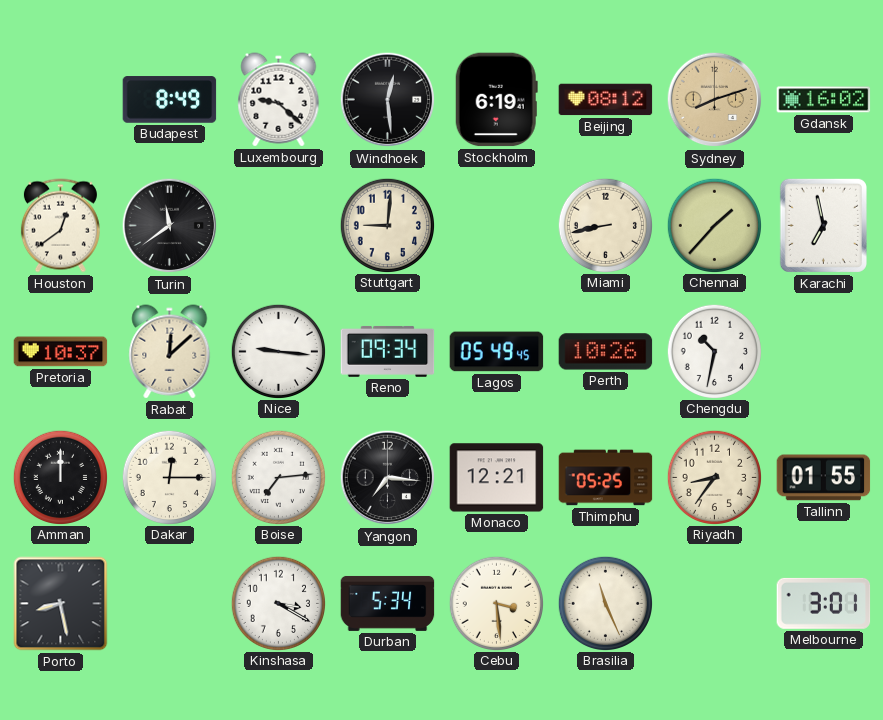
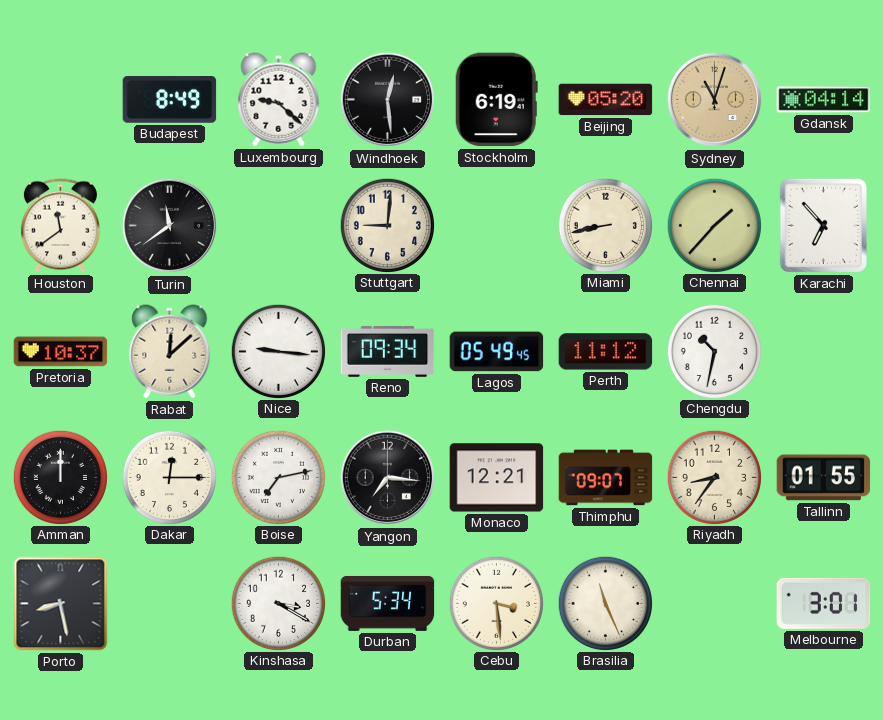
Beijing: 08:12 -> 05:20 (606, 100)
Sydney: 8:12 -> 11:03 (715, 100)
Gdansk: 16:02 -> 04:14 (824, 100)
Houston: 12:39 -> 11:39 (60, 226)
Karachi: 6:58 -> 6:53 (823, 225)
Perth: 10:26 -> 11:12 (606, 352)
Boise: 7:14 -> 7:13 (278, 477)
Thimphu: 05:25 -> 09:07 (606, 478)
